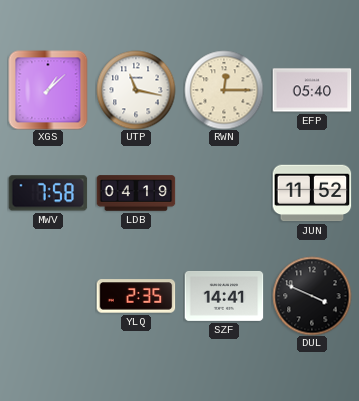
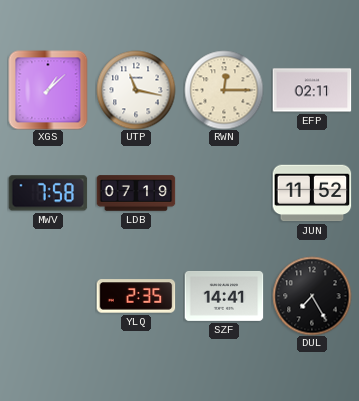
EFP: 05:40 -> 02:11 (312, 90)
LDB: 04:19 -> 07:19 (136, 193)
DUL: 3:49 -> 7:25 (312, 296)
